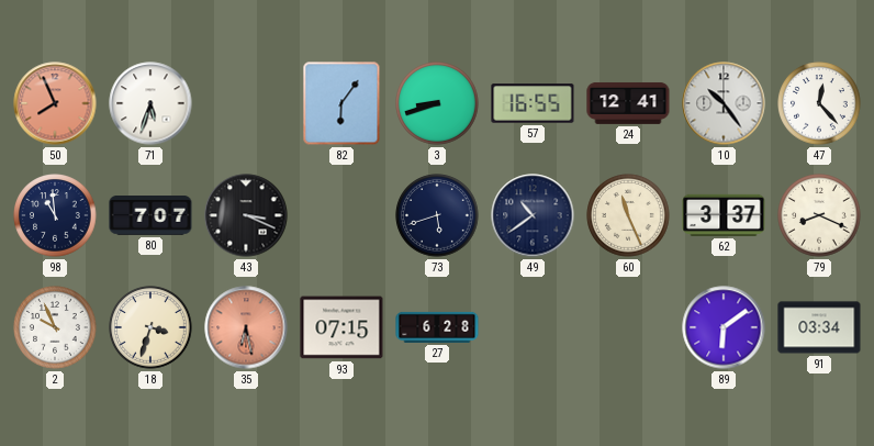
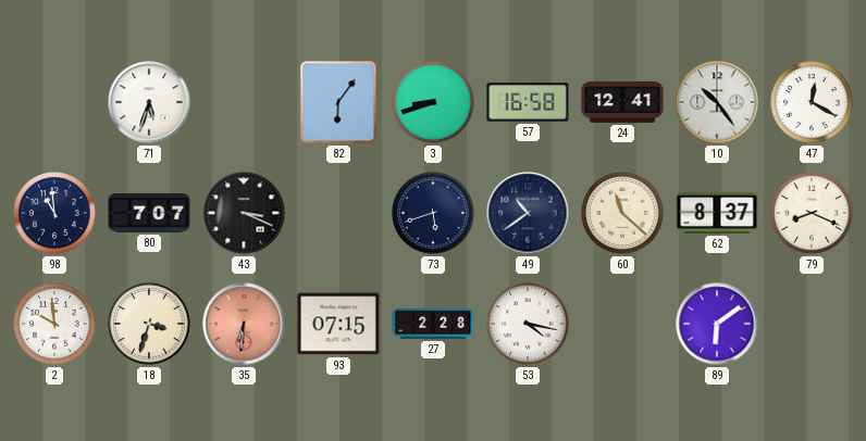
50: 7:56 -> none (55, 103)
57: 16:55 -> 16:58 (528, 102)
47: 12:23 -> 12:20 (812, 102)
60: 11:26 -> 11:22 (622, 213)
62: 3:37 -> 8:37 (717, 213)
2: 9:56 -> 9:59 (54, 324)
35: 6:28 -> 6:31 (244, 324)
27: 6:28 -> 2:28 (433, 324)
53: none -> 4:17 (528, 324)
91: 03:34 -> none (819, 327)
